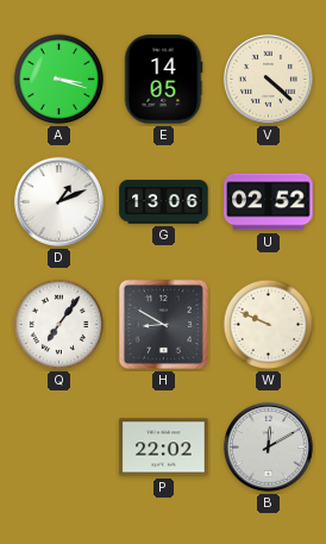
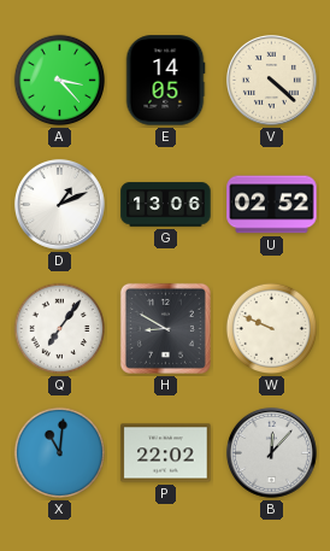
A: 3:18 -> 3:23 (60, 81)
X: none -> 11:01 (60, 453)
B: 12:10 -> 12:07 (271, 452)
